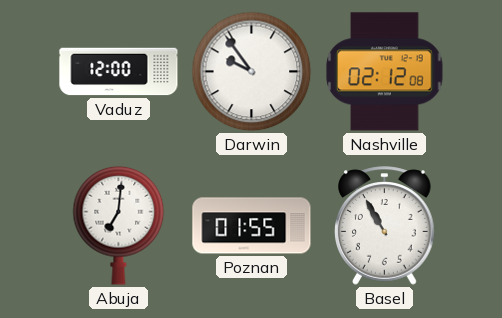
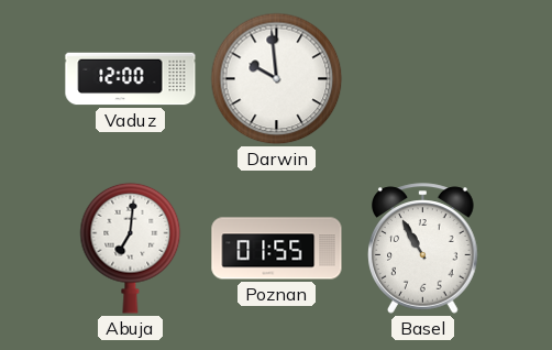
Darwin: 9:54 -> 9:59 (277, 79)
Nashville: 02:12 -> none (385, 72)
